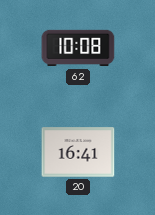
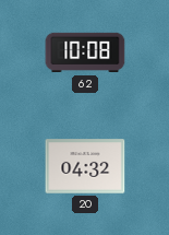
20: 16:41 -> 04:32 (85, 166)
